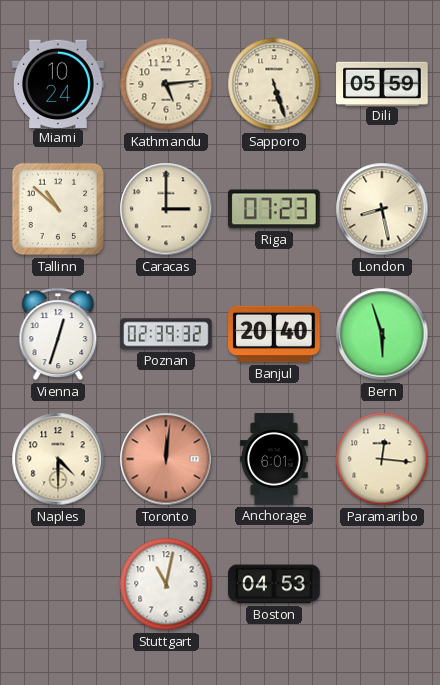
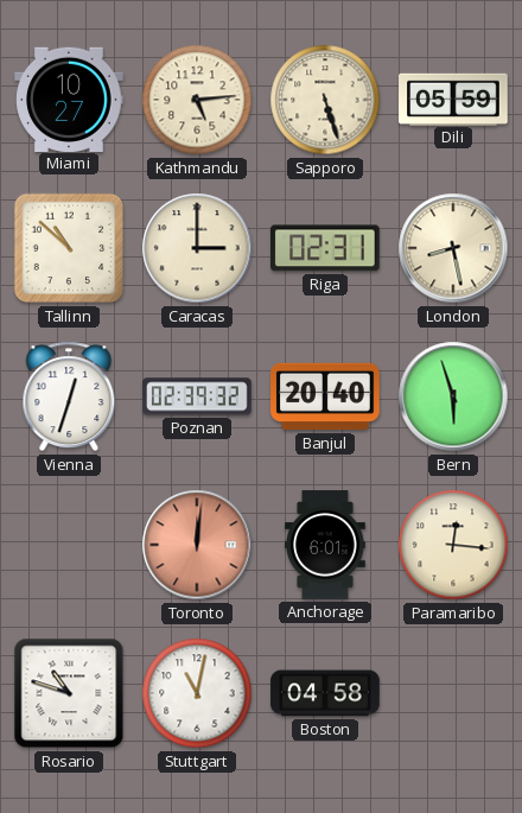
Miami: 10:24 -> 10:27 (69, 99)
Riga: 07:23 -> 02:31 (326, 248)
Naples: 4:30 -> none (58, 459)
Rosario: none -> 10:48 (69, 693)
Boston: 04:53 -> 04:58 (325, 693)
